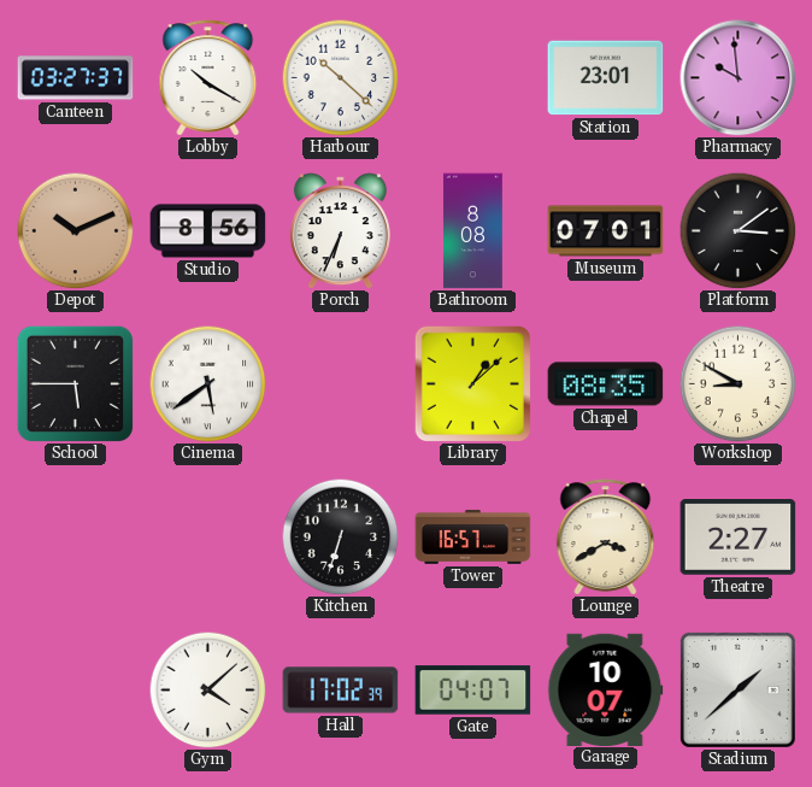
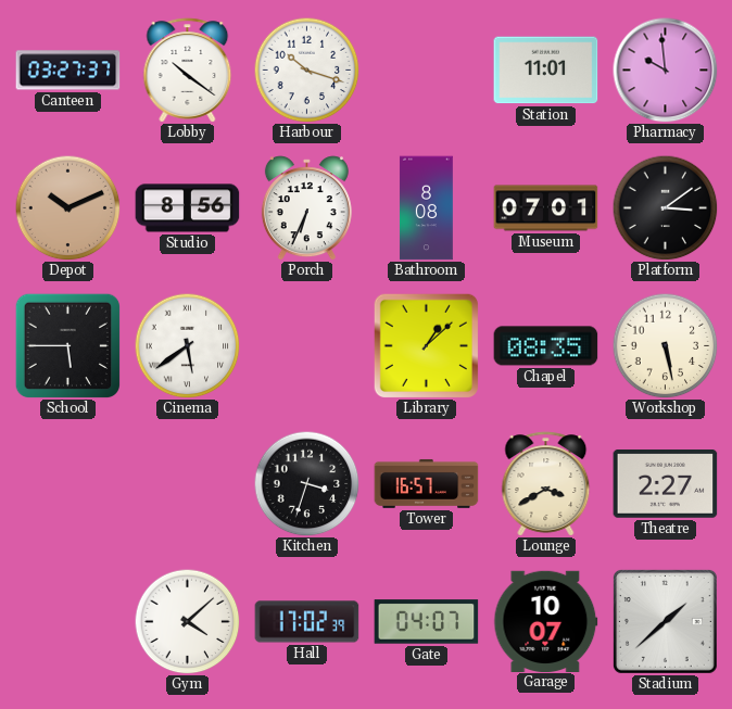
Lobby: 10:20 -> 10:21 (188, 71)
Harbour: 10:22 -> 10:18 (306, 69)
Station: 23:01 -> 11:01 (546, 71)
Workshop: 8:50 -> 5:28 (665, 345)
Kitchen: 6:33 -> 3:33 (306, 483)
